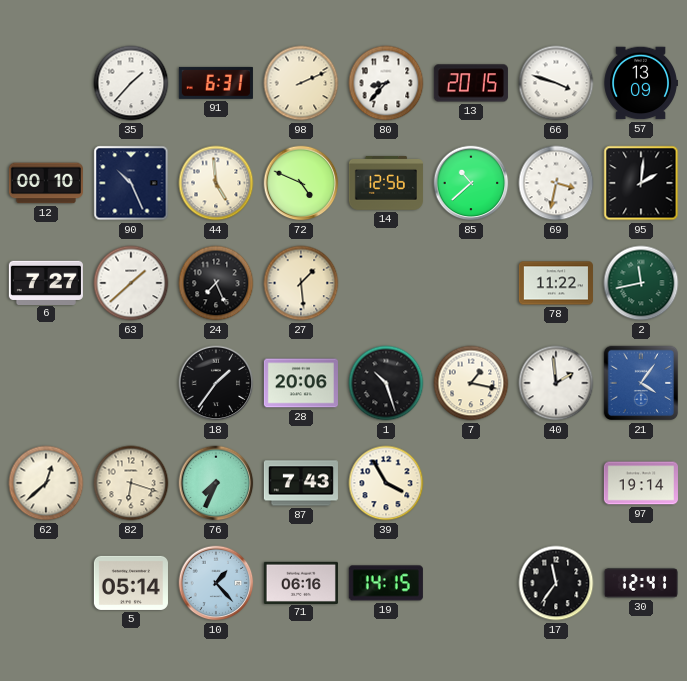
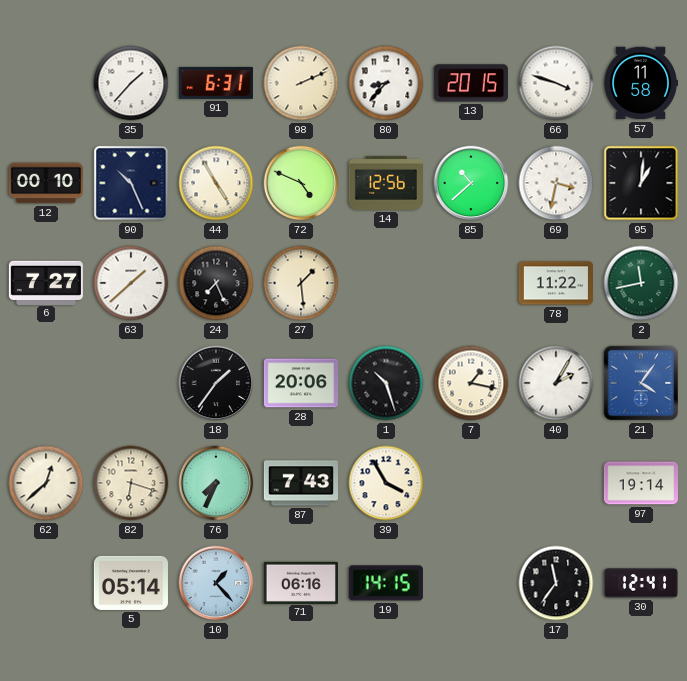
57: 13:09 -> 11:58 (641, 83)
44: 4:59 -> 4:55 (216, 183)
95: 2:01 -> 1:01 (641, 183)
40: 1:59 -> 2:05 (556, 383)
